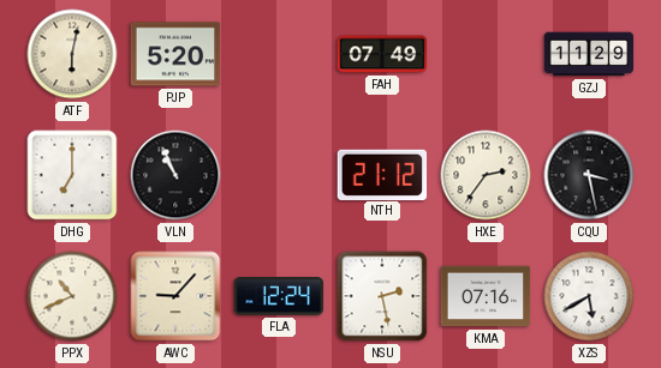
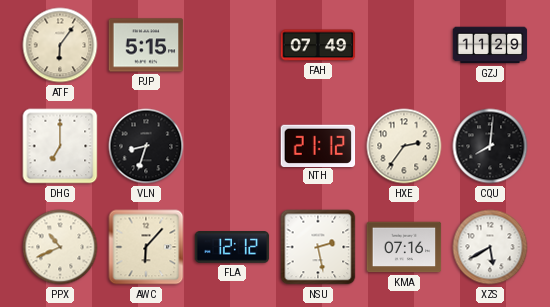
ATF: 6:02 -> 6:06 (60, 45)
PJP: 5:20 -> 5:15 (146, 45)
VLN: 10:56 -> 8:33 (146, 146)
CQU: 3:28 -> 8:01 (490, 146)
AWC: 9:07 -> 6:07 (146, 247)
FLA: 12:24 -> 12:12 (232, 248)
